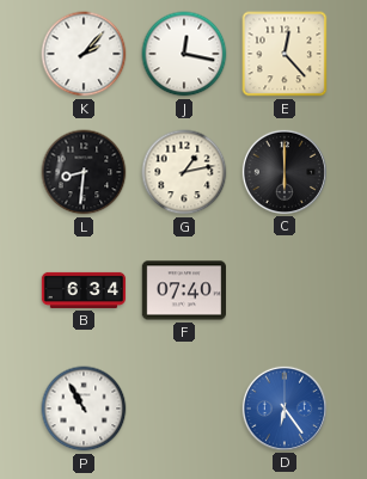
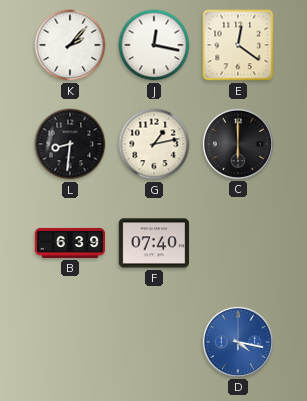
E: 12:23 -> 12:21 (238, 45)
B: 6:34 -> 6:39 (70, 243)
P: 10:55 -> none (84, 409)
D: 6:24 -> 4:17 (237, 341)
